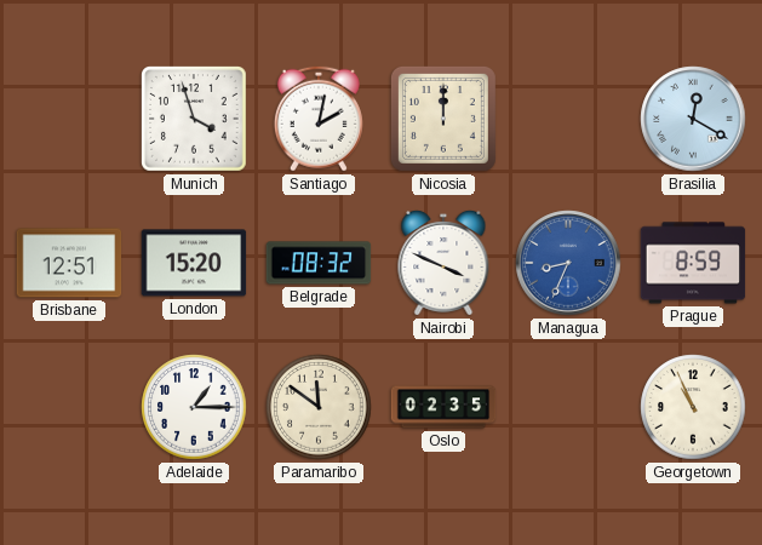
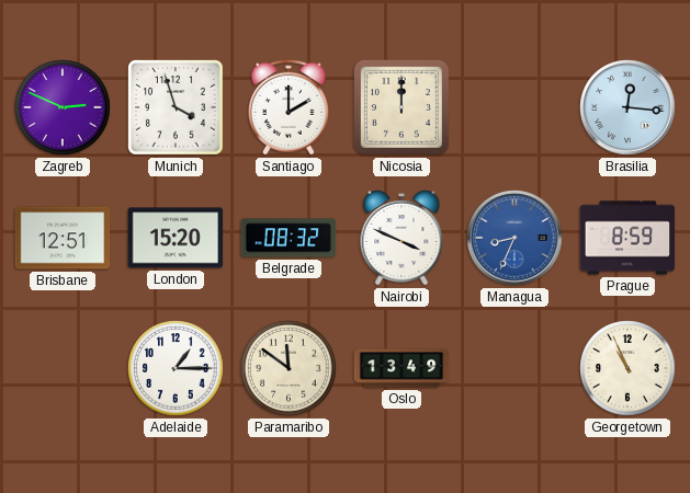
Zagreb: none -> 2:49 (63, 107)
Santiago: 2:02 -> 2:00 (289, 107)
Brasilia: 12:20 -> 12:16 (627, 107)
Oslo: 02:35 -> 13:49 (401, 368)
